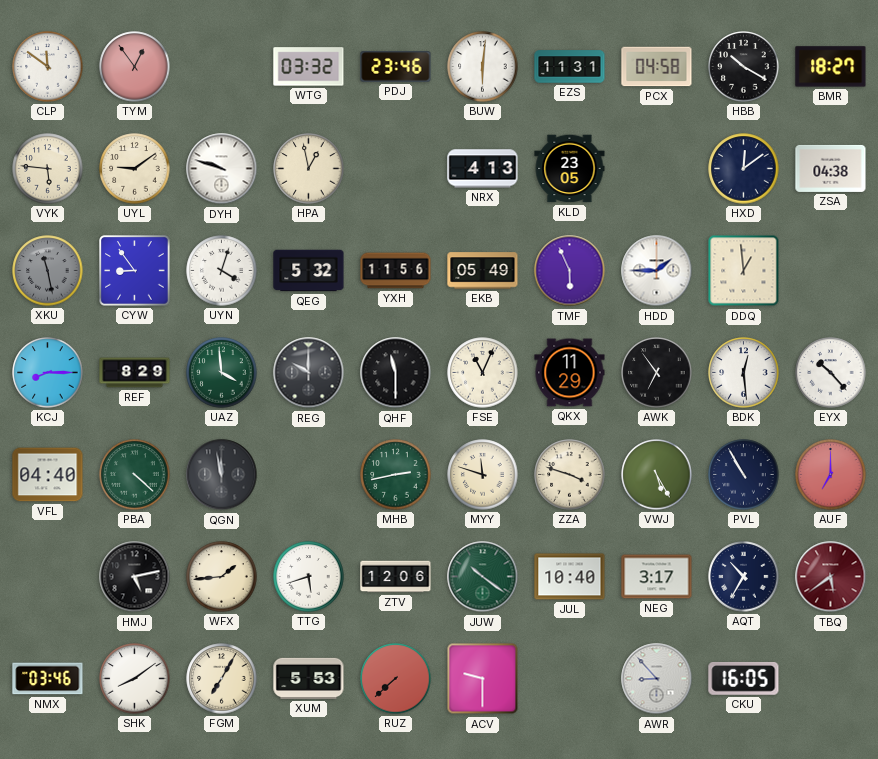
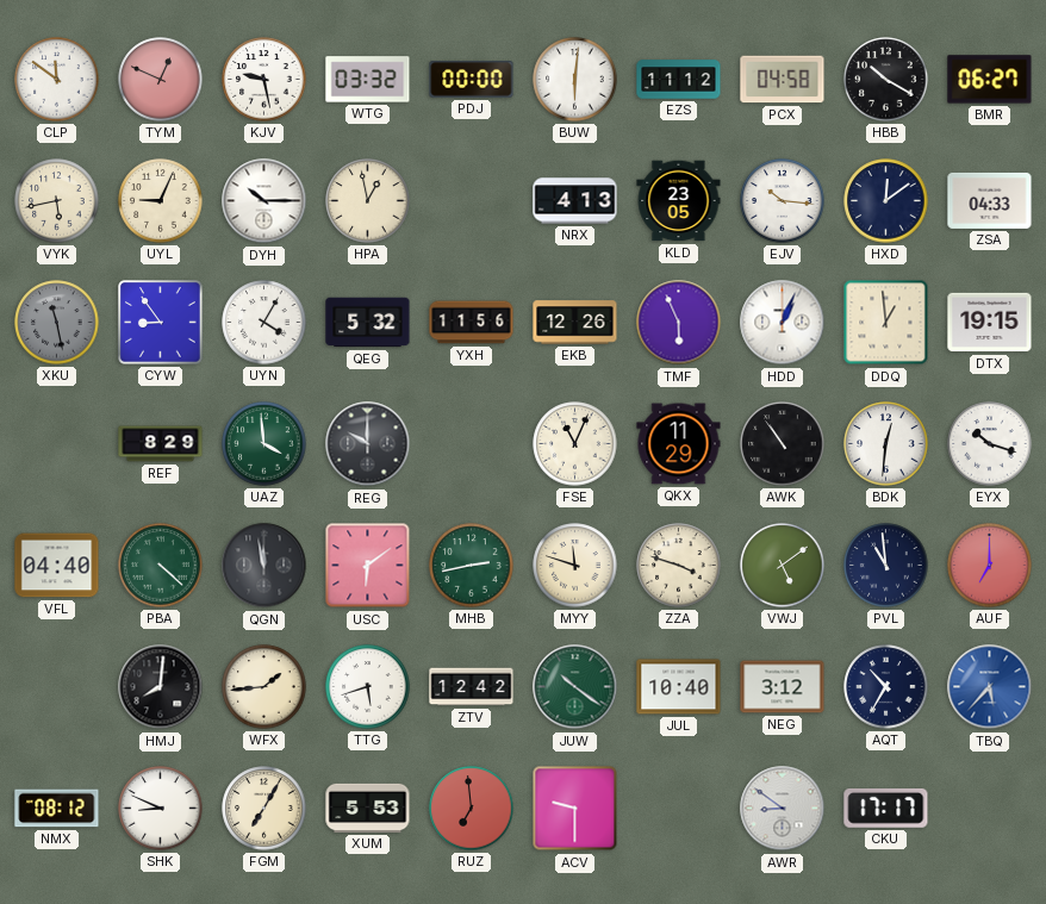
TYM: 12:54 -> 12:49 (161, 80)
KJV: none -> 9:28 (264, 80)
PDJ: 23:46 -> 00:00 (472, 80)
EZS: 11:31 -> 11:12 (679, 80)
BMR: 18:27 -> 06:27 (990, 80)
VYK: 5:46 -> 5:43 (57, 201)
UYL: 9:09 -> 9:04 (161, 201)
DYH: 9:48 -> 10:15 (264, 201)
EJV: none -> 10:16 (783, 201)
ZSA: 04:38 -> 04:33 (990, 200)
UYN: 4:03 -> 4:05 (264, 323)
EKB: 05:49 -> 12:26 (575, 323)
HDD: 1:45 -> 1:04 (783, 323)
DTX: none -> 19:15 (990, 323)
KCJ: 8:15 -> none (48, 373)
QHF: 11:30 -> none (396, 373)
AWK: 6:54 -> 10:54 (783, 444)
BDK: 12:29 -> 12:31 (886, 444)
EYX: 10:23 -> 10:18 (990, 444)
USC: none -> 6:09 (368, 566)
VWJ: 5:25 -> 5:09 (783, 566)
PVL: 10:55 -> 10:59 (886, 566)
HMJ: 5:13 -> 8:01 (161, 687)
ZTV: 12:06 -> 12:42 (472, 687)
NEG: 3:17 -> 3:12 (783, 687)
TBQ: 5:39 -> 5:37 (990, 687)
TBQ dial: burgundy -> blue (990, 687)
NMX: 03:46 -> 08:12 (57, 809)
SHK: 8:09 -> 8:49 (161, 809)
RUZ: 7:38 -> 6:59 (472, 809)
AWR: 8:53 -> 8:51 (783, 809)
CKU: 16:05 -> 17:17 (886, 808)
